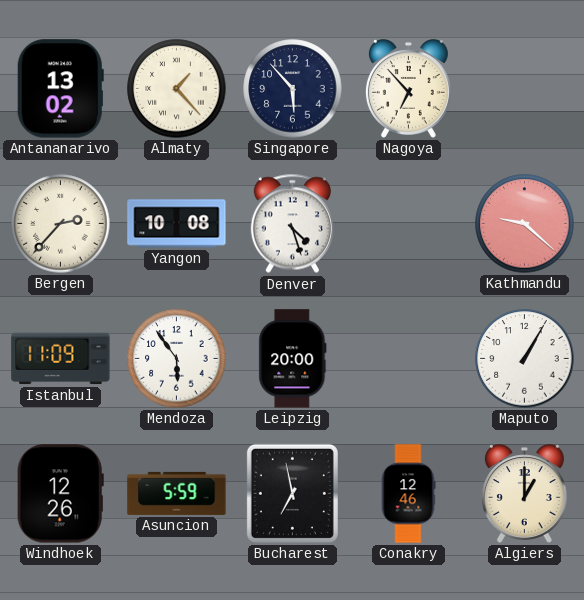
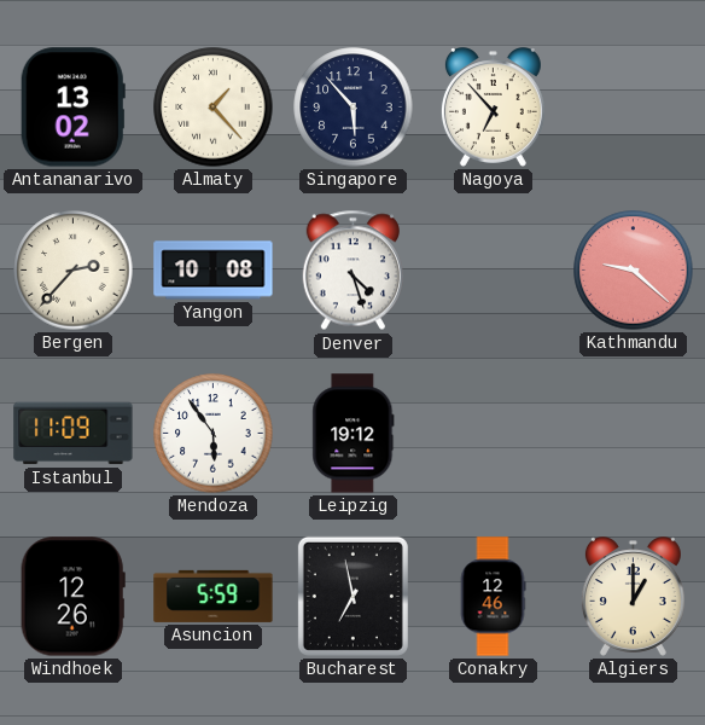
Leipzig: 20:00 -> 19:12 (354, 434)
Maputo: 1:05 -> none (525, 359)
